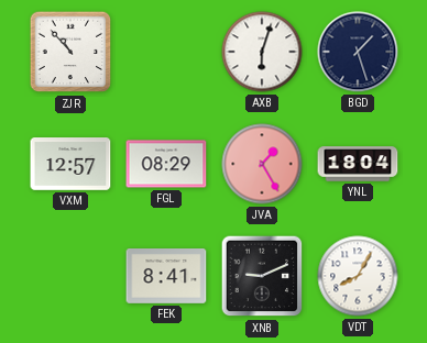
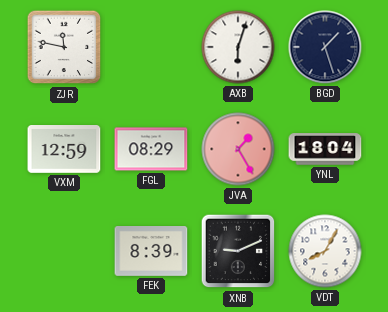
ZJR: 10:53 -> 11:47 (64, 47)
VXM: 12:57 -> 12:59 (64, 149)
FEK: 8:41 -> 8:39 (151, 252)
